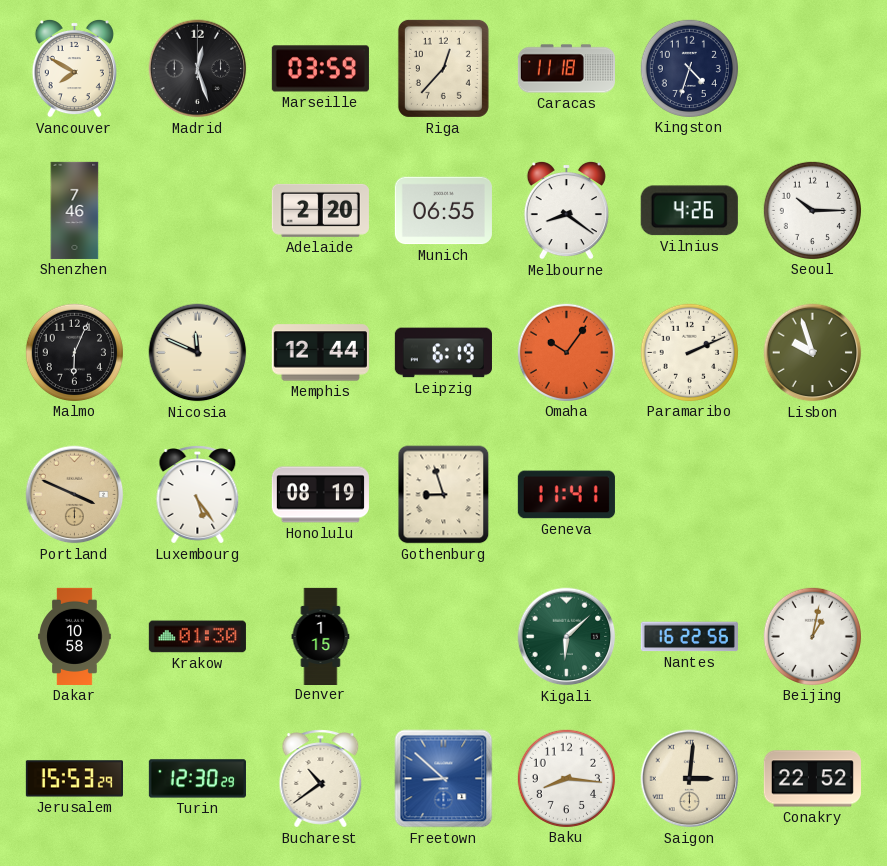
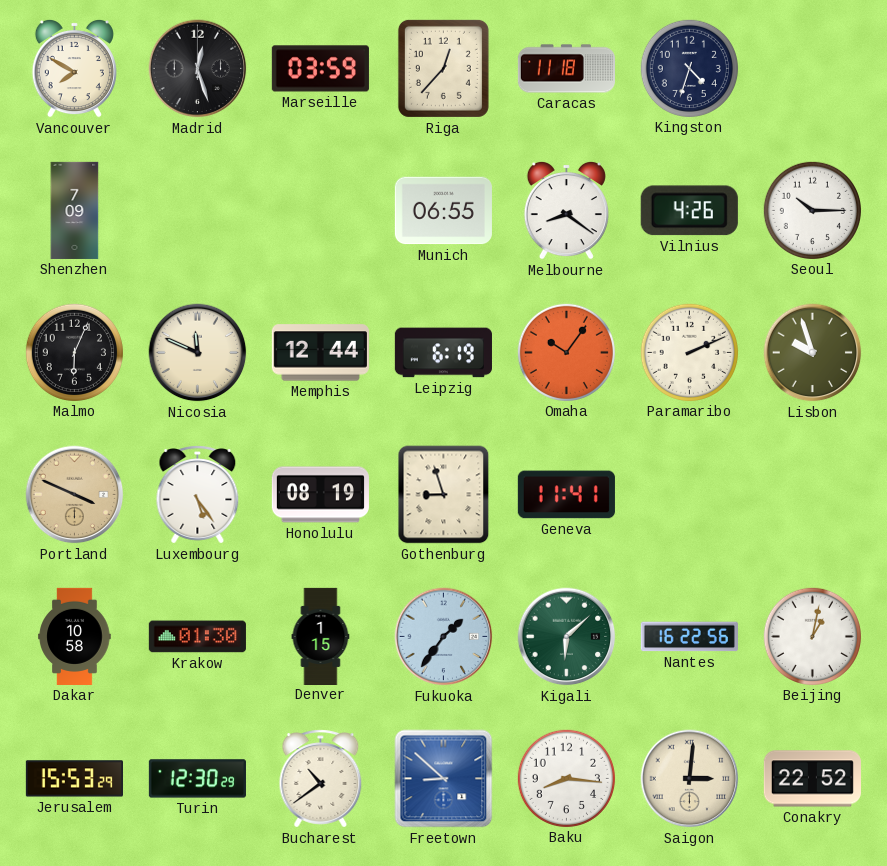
Shenzhen: 7:46 -> 7:09 (75, 210)
Adelaide: 2:20 -> none (320, 210)
Fukuoka: none -> 1:36 (444, 637)
